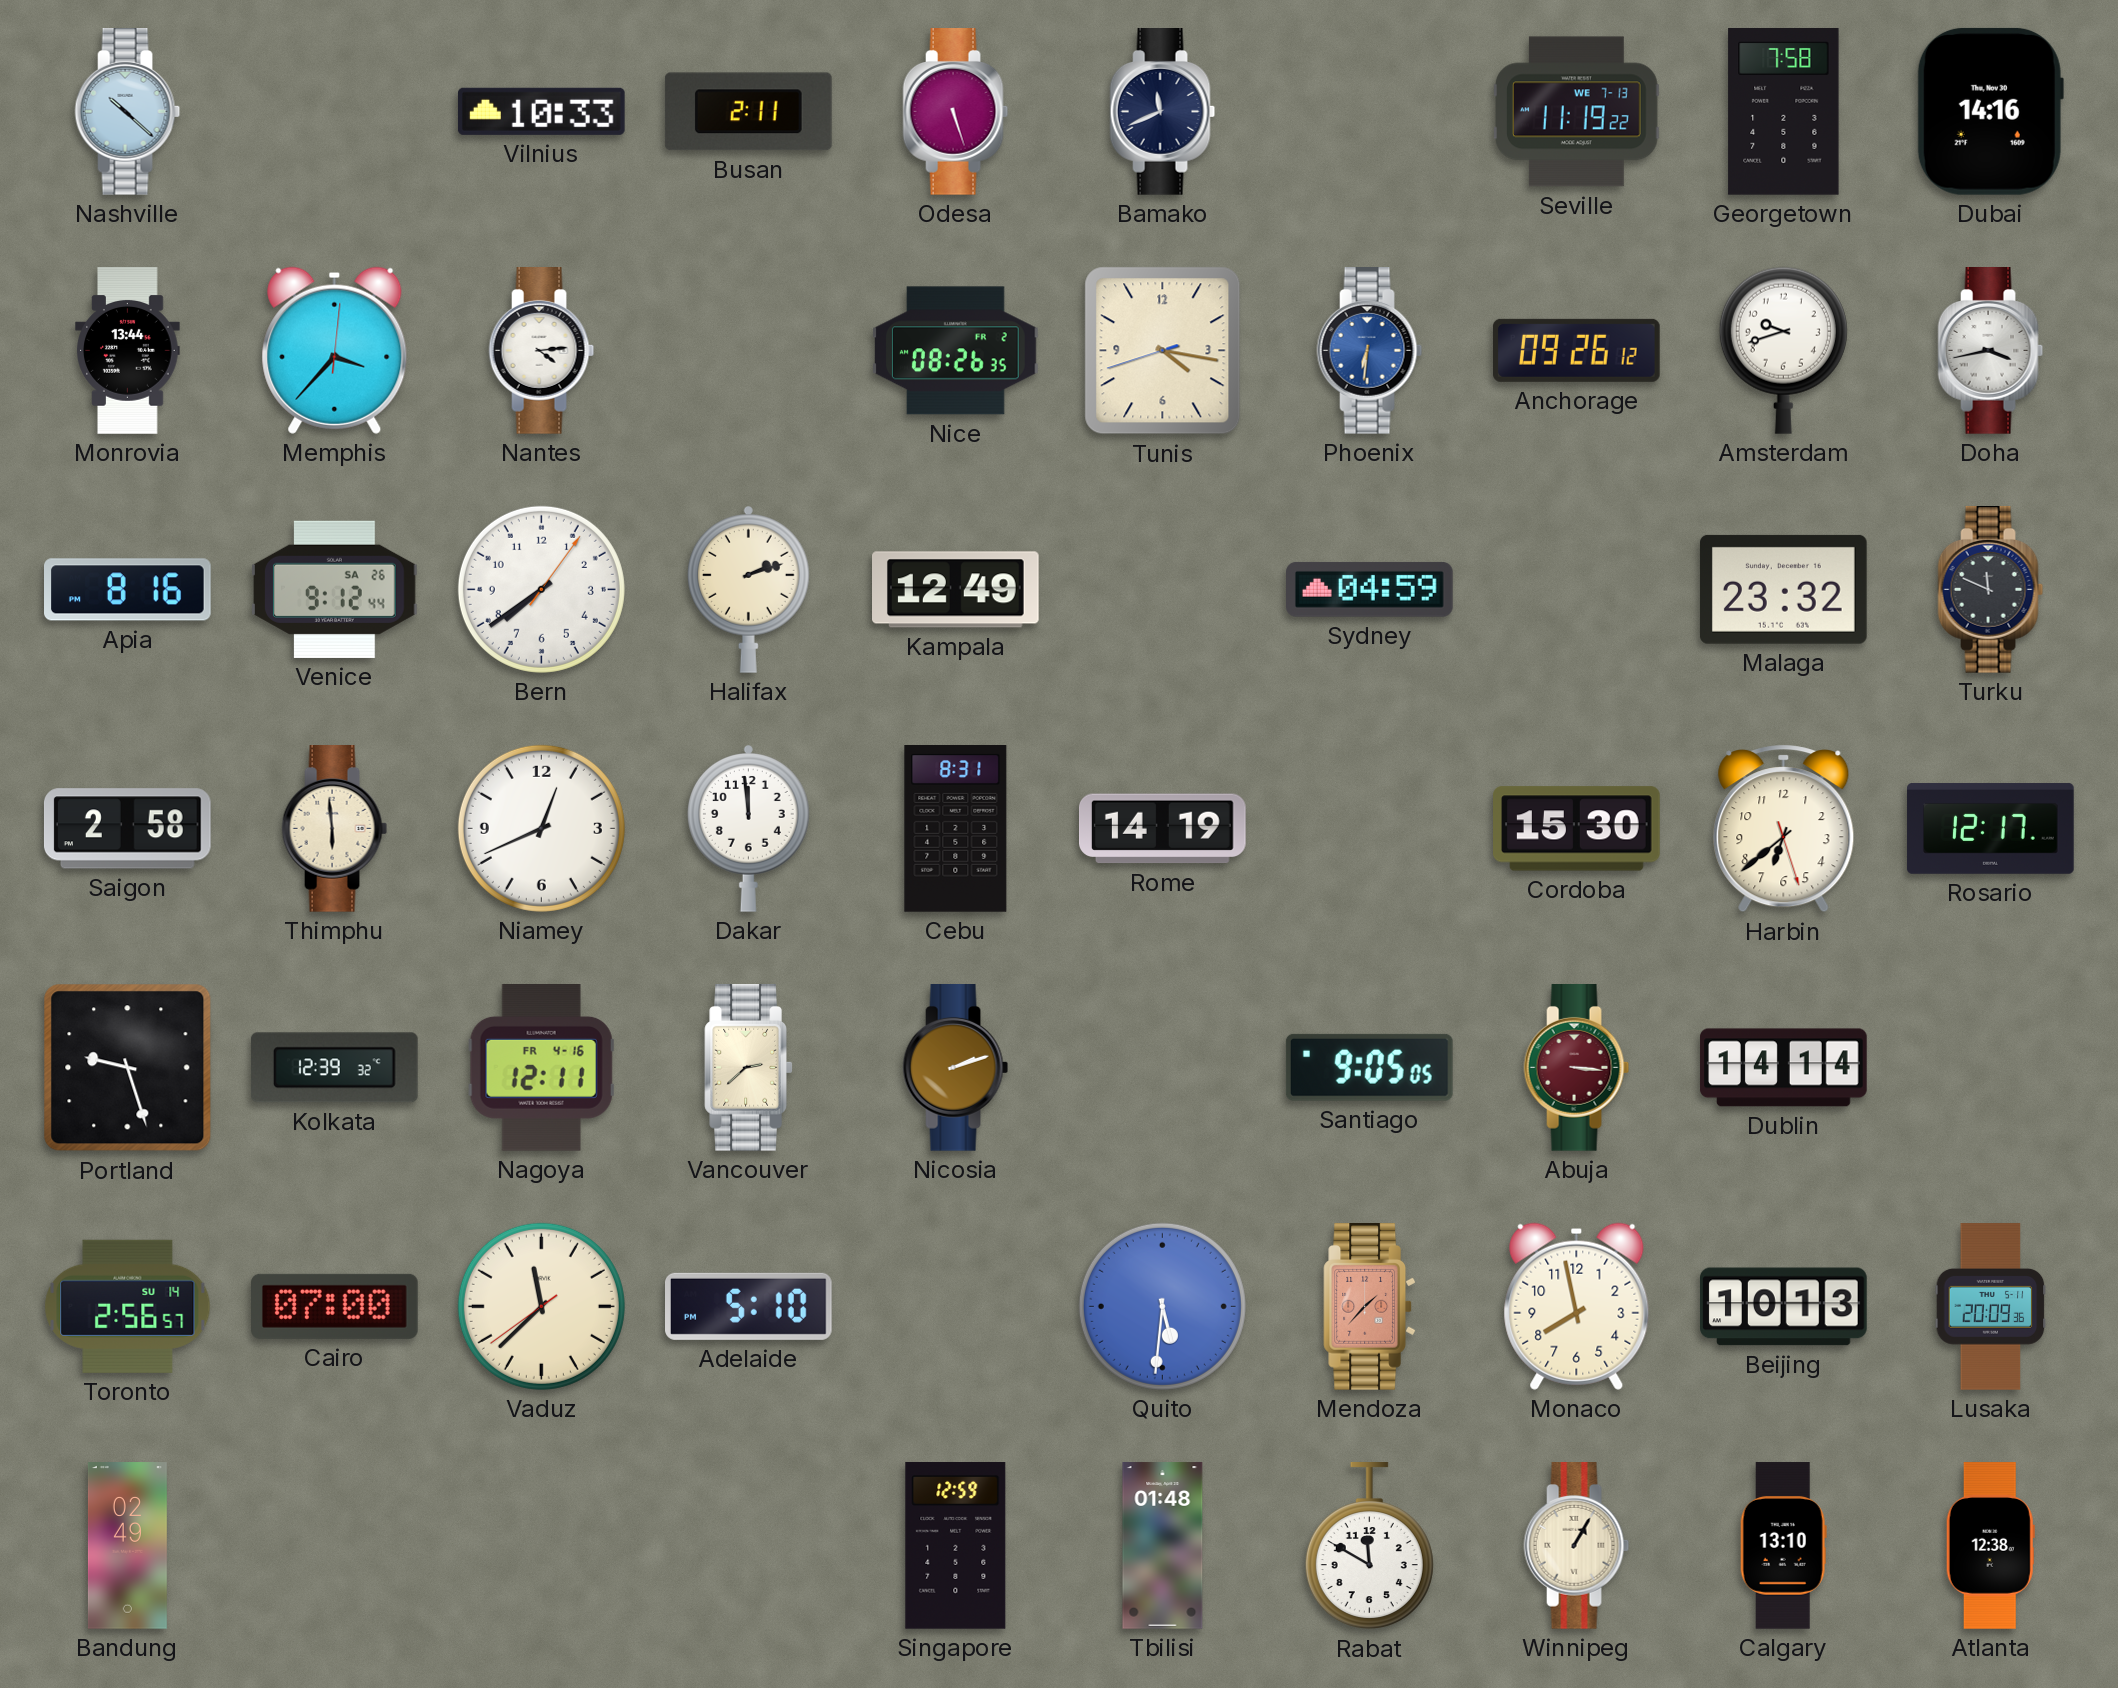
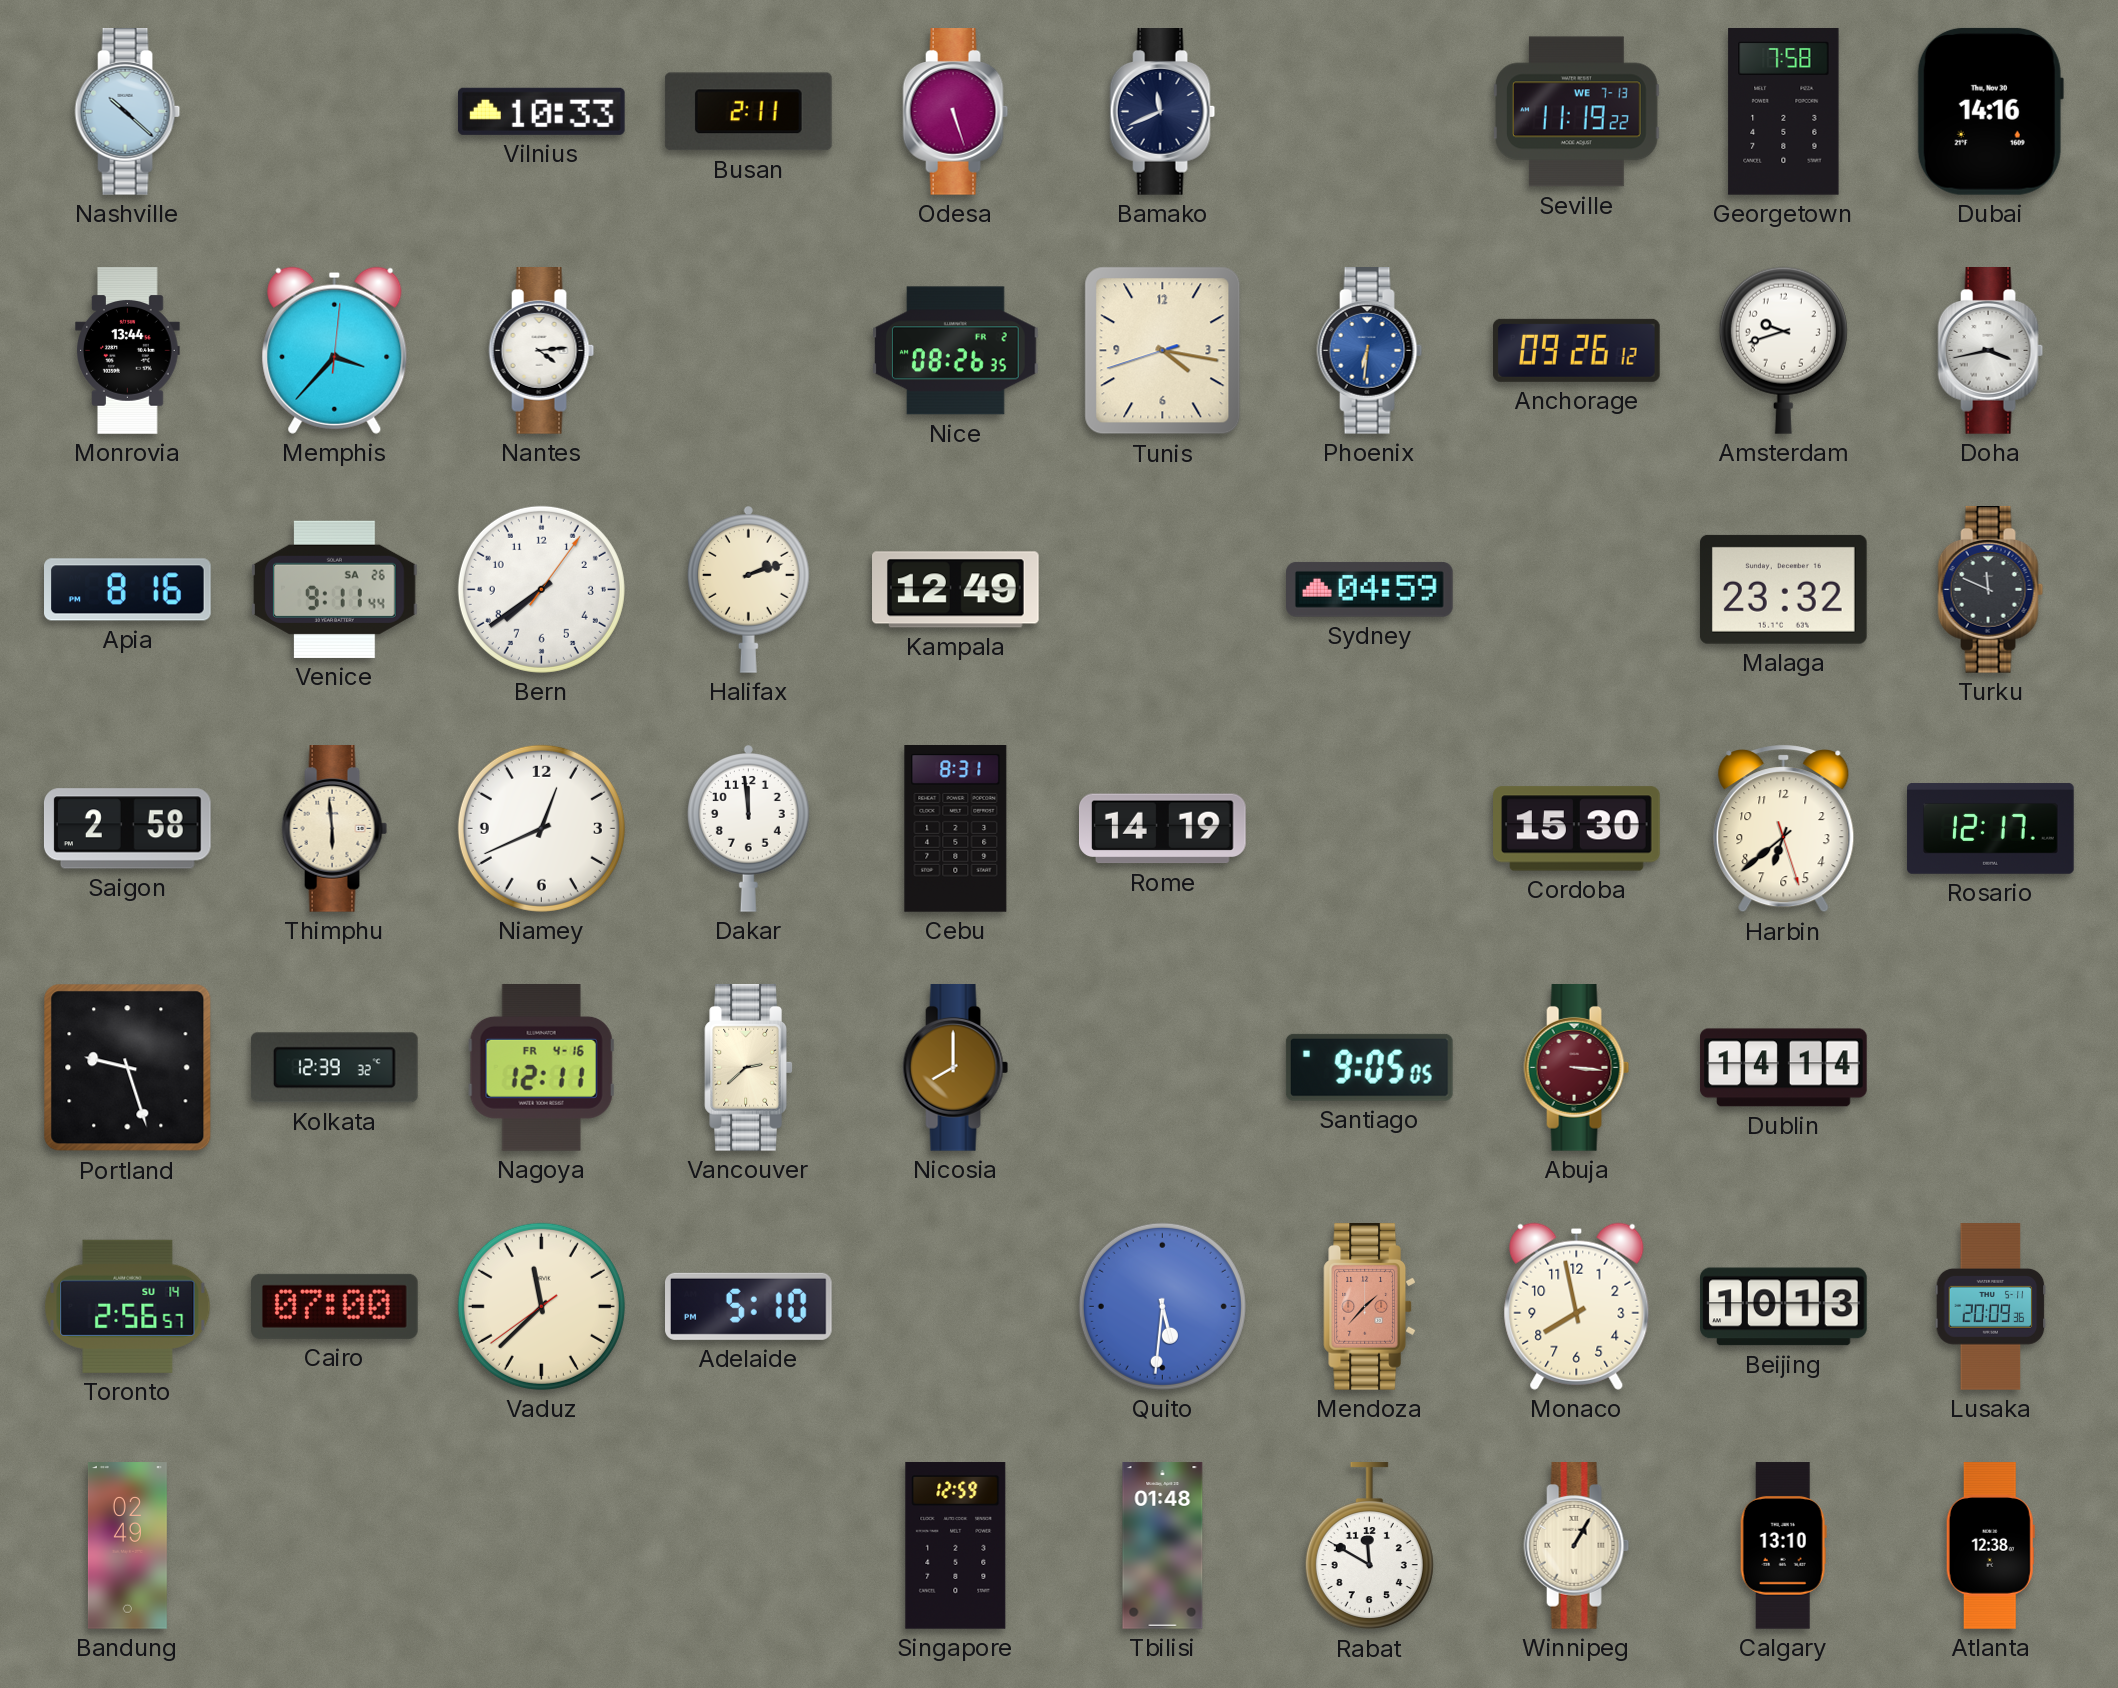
Venice: 9:12 -> 9:11 (335, 589)
Nicosia: 2:12 -> 8:00 (956, 1068)
